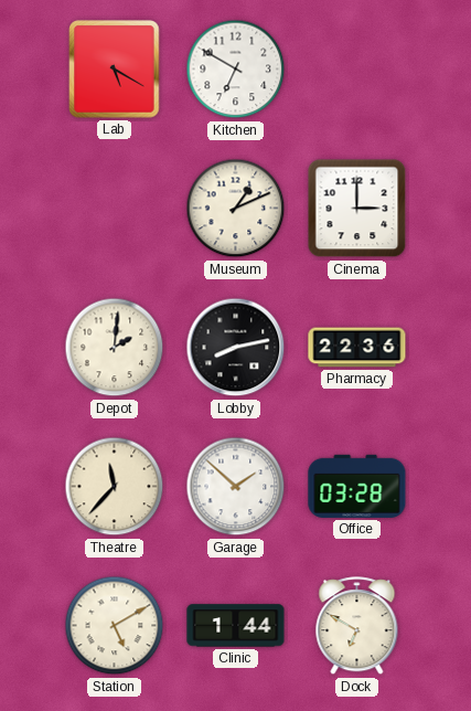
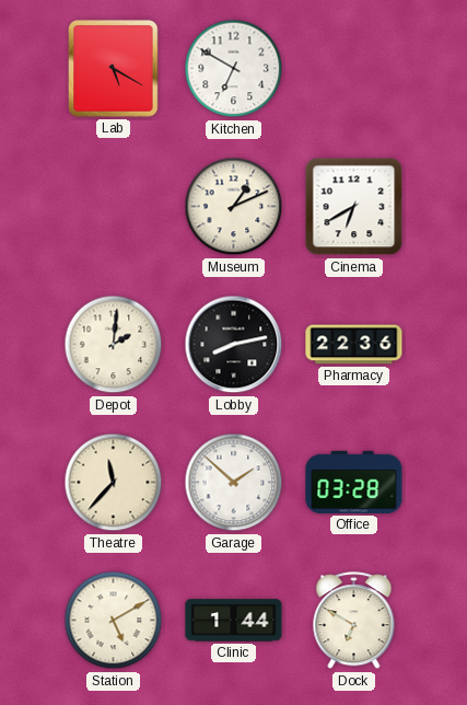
Cinema: 3:00 -> 6:40 (354, 207)
